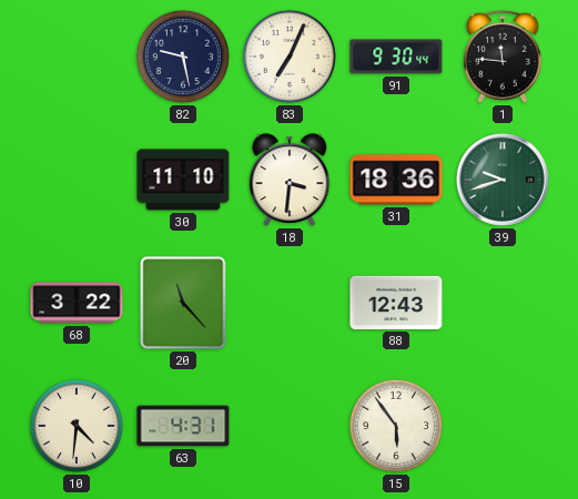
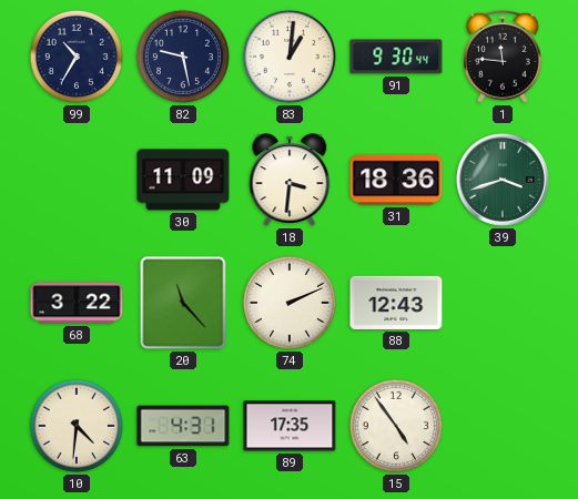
99: none -> 10:35 (77, 57)
83: 7:04 -> 1:01 (290, 57)
30: 11:10 -> 11:09 (183, 180)
39: 9:42 -> 3:42 (503, 180)
74: none -> 2:11 (290, 303)
89: none -> 17:35 (290, 426)
15: 5:54 -> 4:54 (396, 426)
